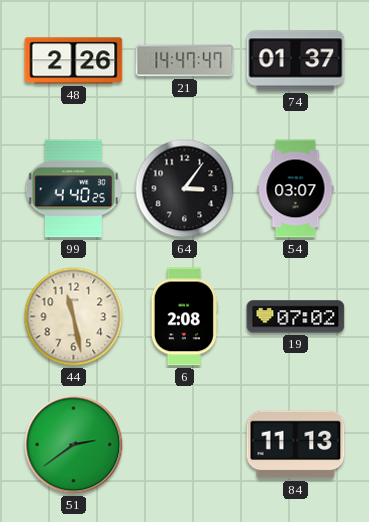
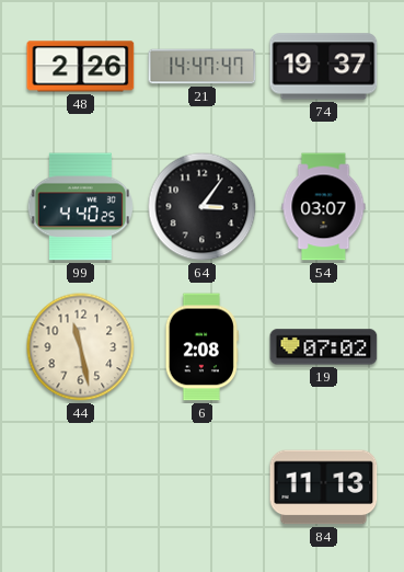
74: 01:37 -> 19:37 (324, 67)
51: 2:39 -> none (74, 445)
